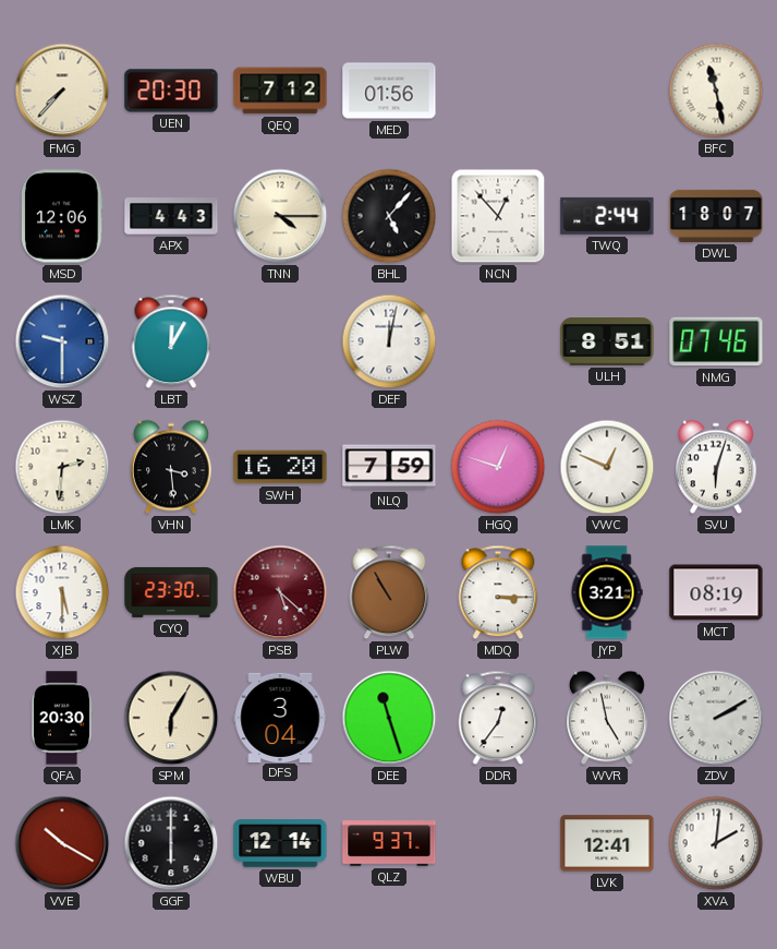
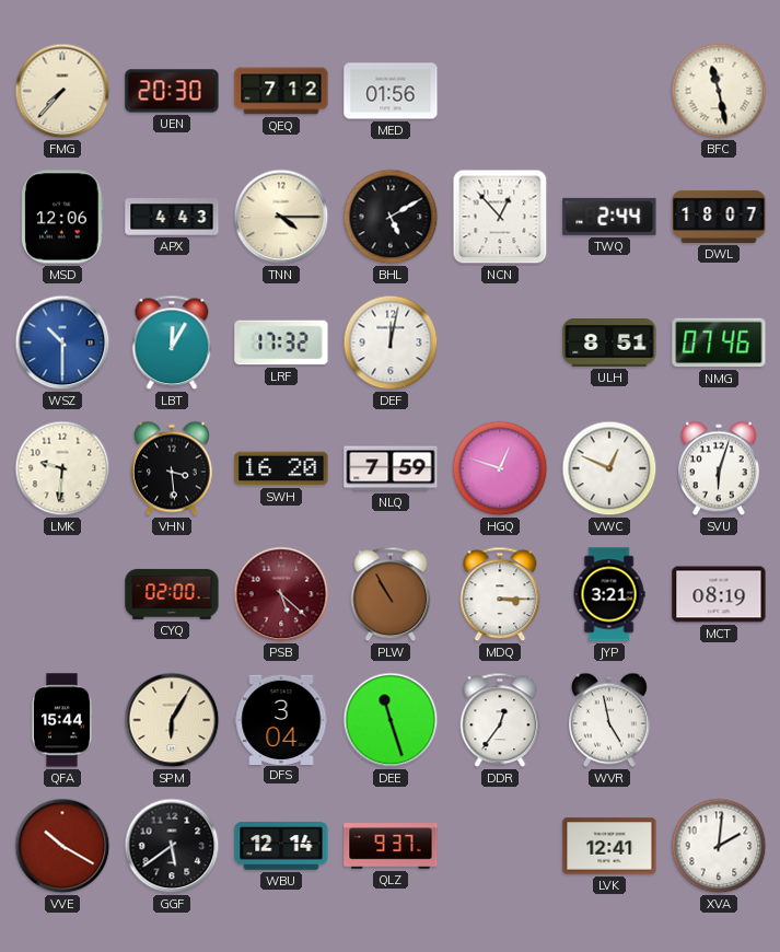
BHL: 5:07 -> 5:10 (391, 217)
WSZ: 9:30 -> 10:30 (62, 343)
LRF: none -> 17:32 (281, 343)
LMK: 2:31 -> 9:31 (62, 468)
XJB: 5:30 -> none (62, 592)
CYQ: 23:30 -> 02:00 (172, 594)
QFA: 20:30 -> 15:44 (62, 720)
ZDV: 2:10 -> none (716, 718)
GGF: 6:00 -> 5:39 (172, 846)
